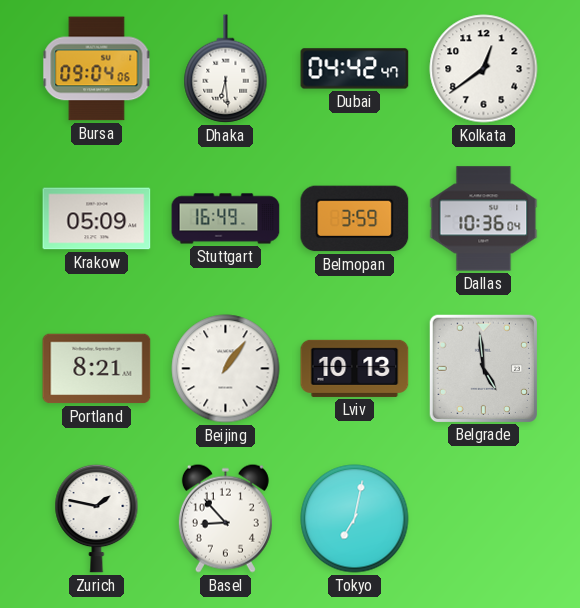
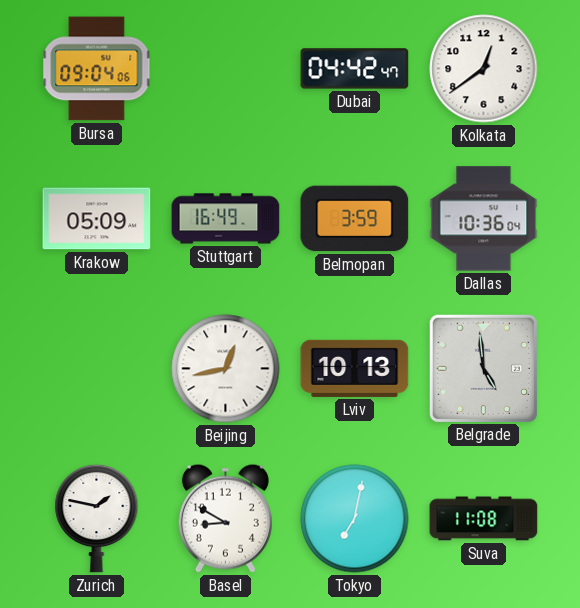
Dhaka: 6:29 -> none (226, 69)
Portland: 8:21 -> none (97, 369)
Beijing: 1:06 -> 12:43 (226, 369)
Basel: 8:53 -> 8:50 (225, 518)
Suva: none -> 11:08 (484, 519)
